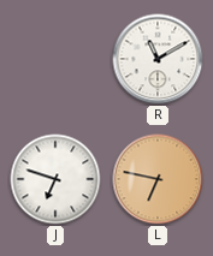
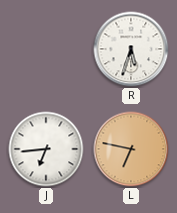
R: 11:10 -> 5:33 (131, 49)
J: 6:48 -> 6:44 (46, 149)
